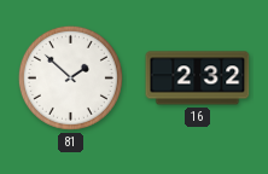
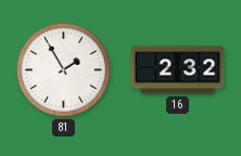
81: 1:52 -> 1:55 (63, 69)
